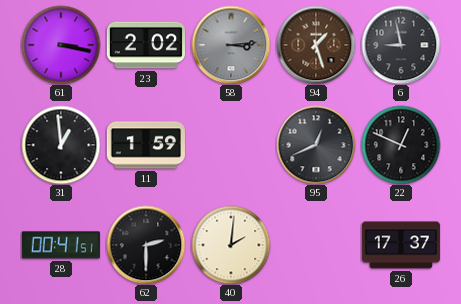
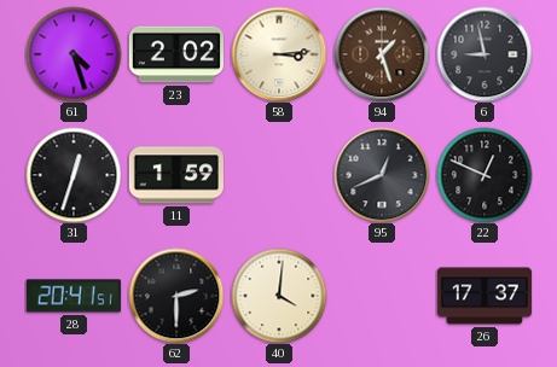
61: 3:17 -> 4:27 (74, 54)
58 dial: grey -> cream (279, 54)
31: 12:59 -> 12:33 (74, 175)
28: 00:41 -> 20:41 (74, 296)
40: 2:01 -> 4:01 (279, 296)
